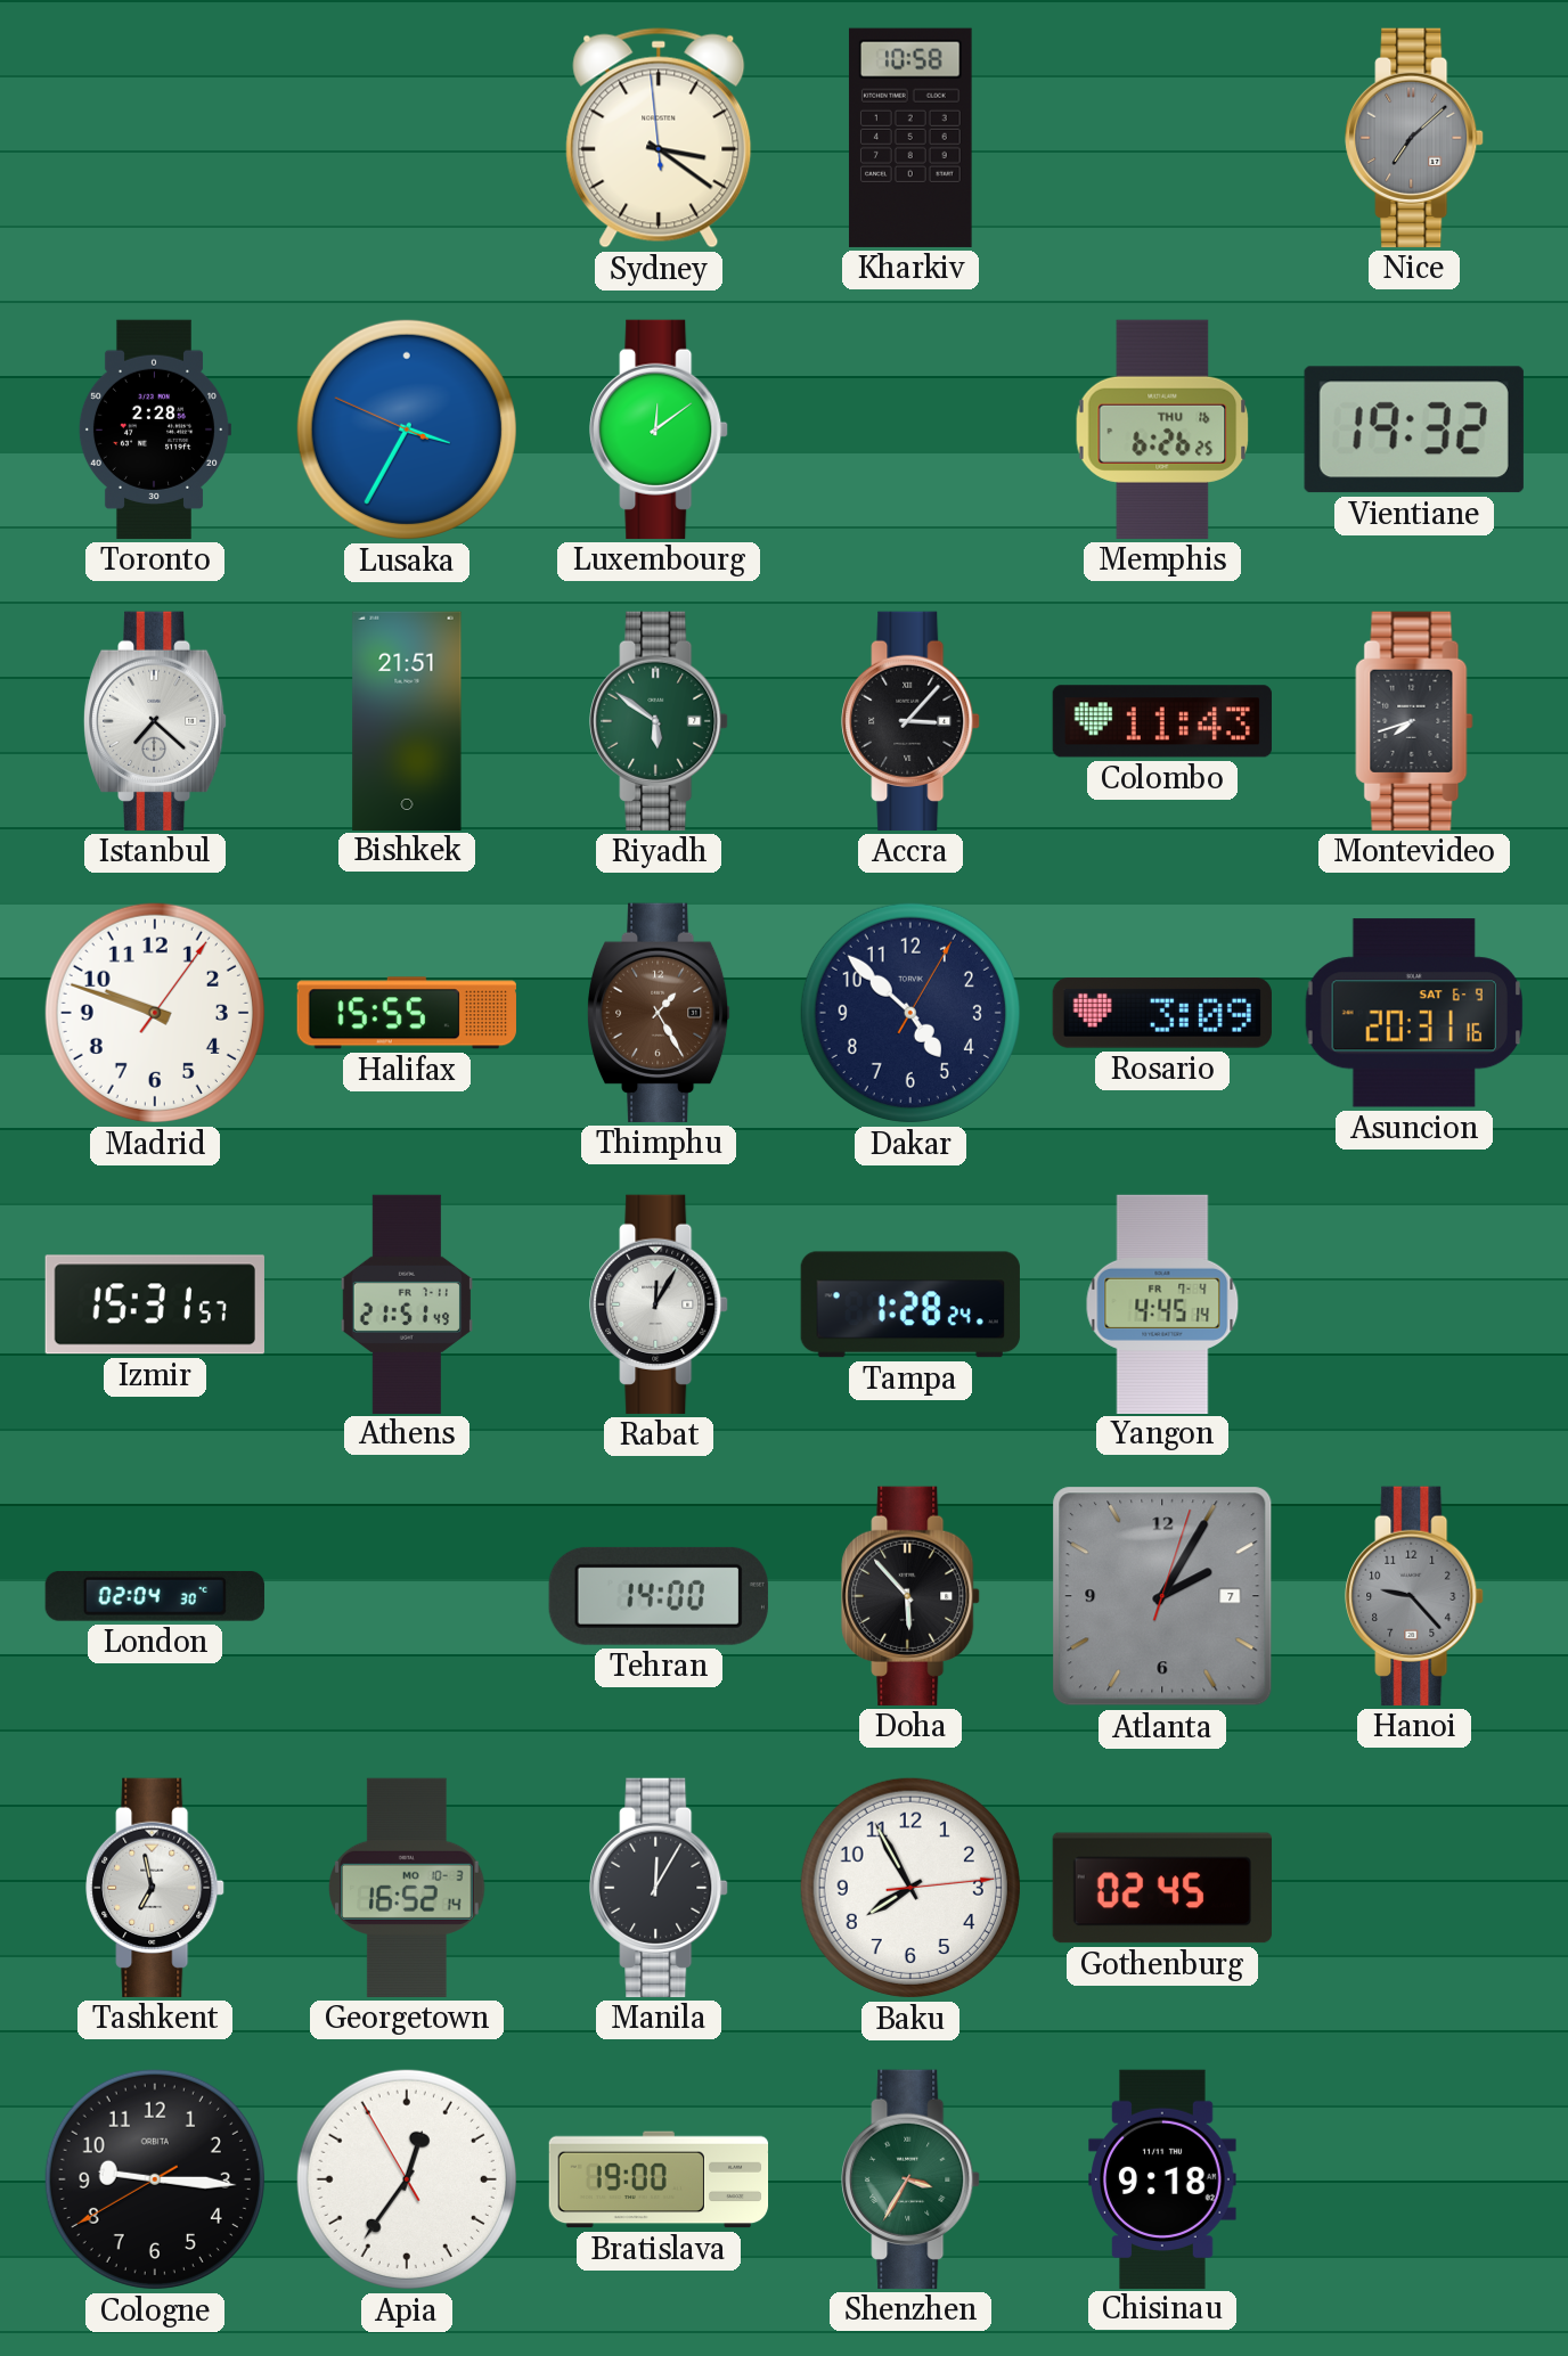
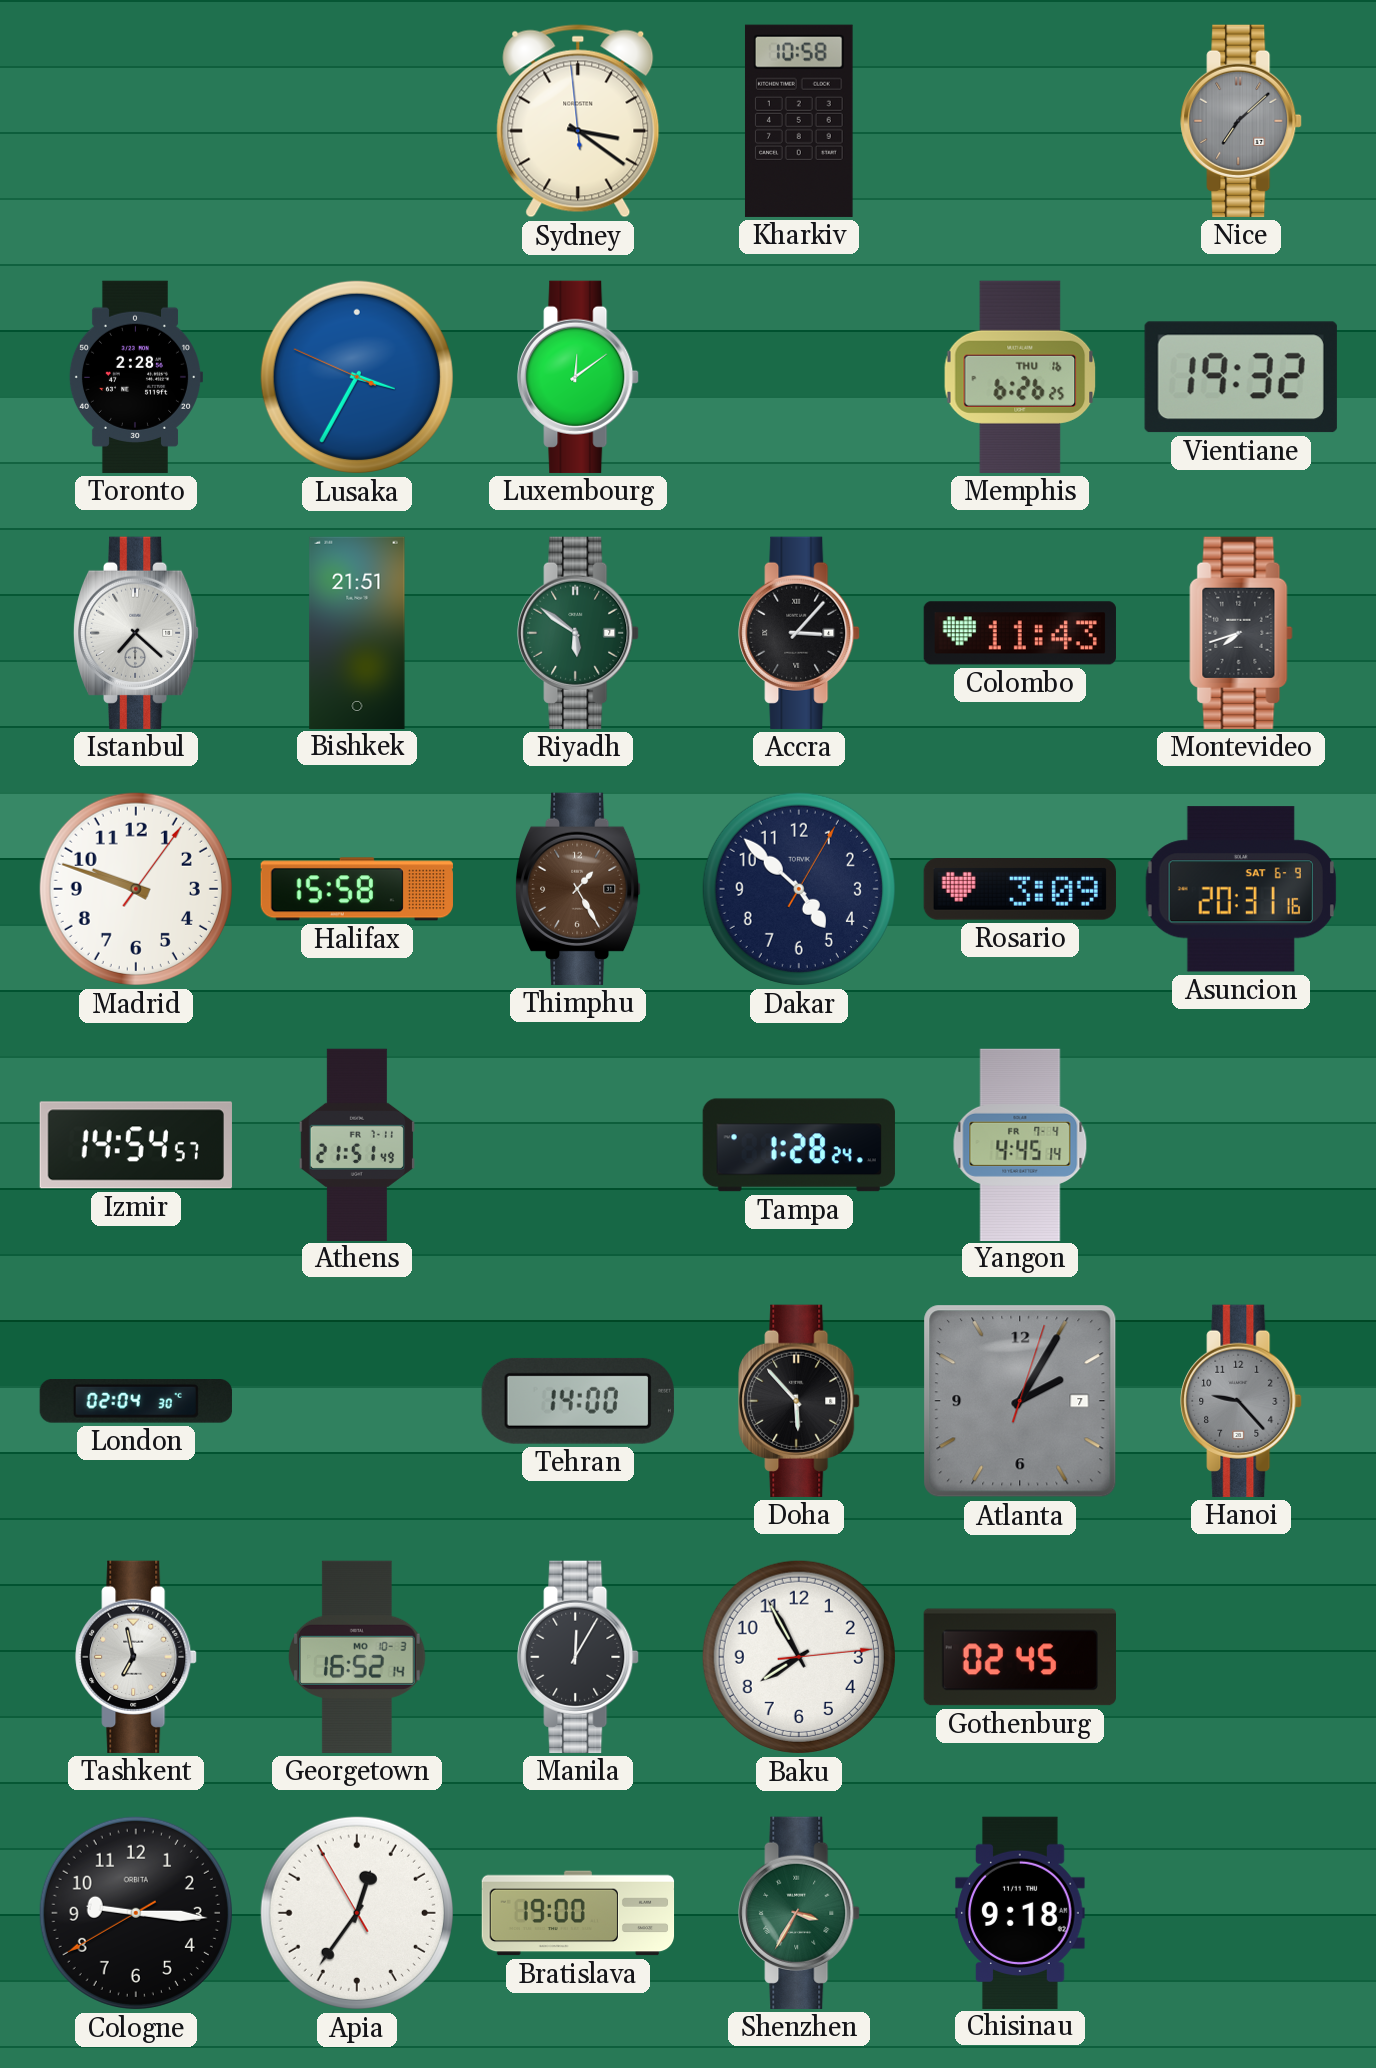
Halifax: 15:55 -> 15:58 (357, 889)
Izmir: 15:31 -> 14:54 (136, 1145)
Rabat: 12:05 -> none (659, 1304)
